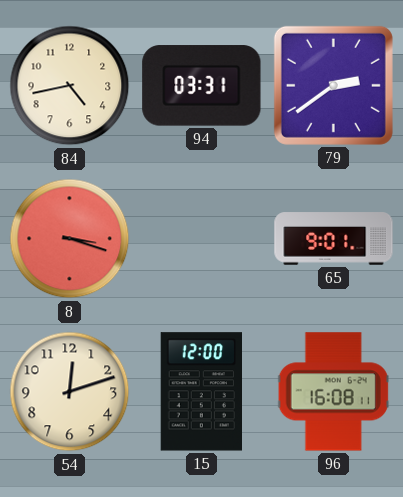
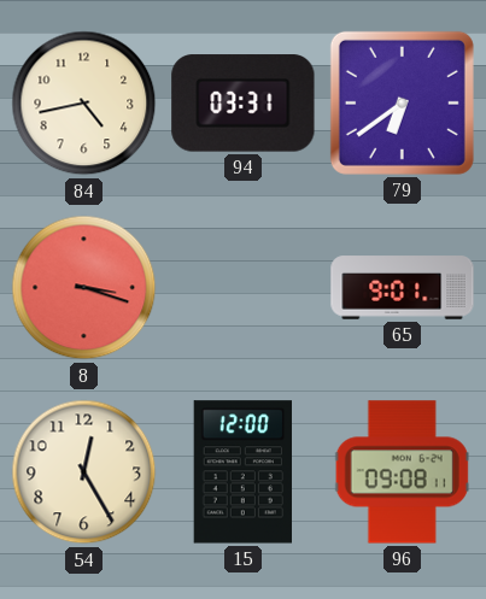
79: 2:39 -> 6:39 (402, 102)
54: 12:12 -> 12:25 (84, 472)
96: 16:08 -> 09:08 (402, 472)
